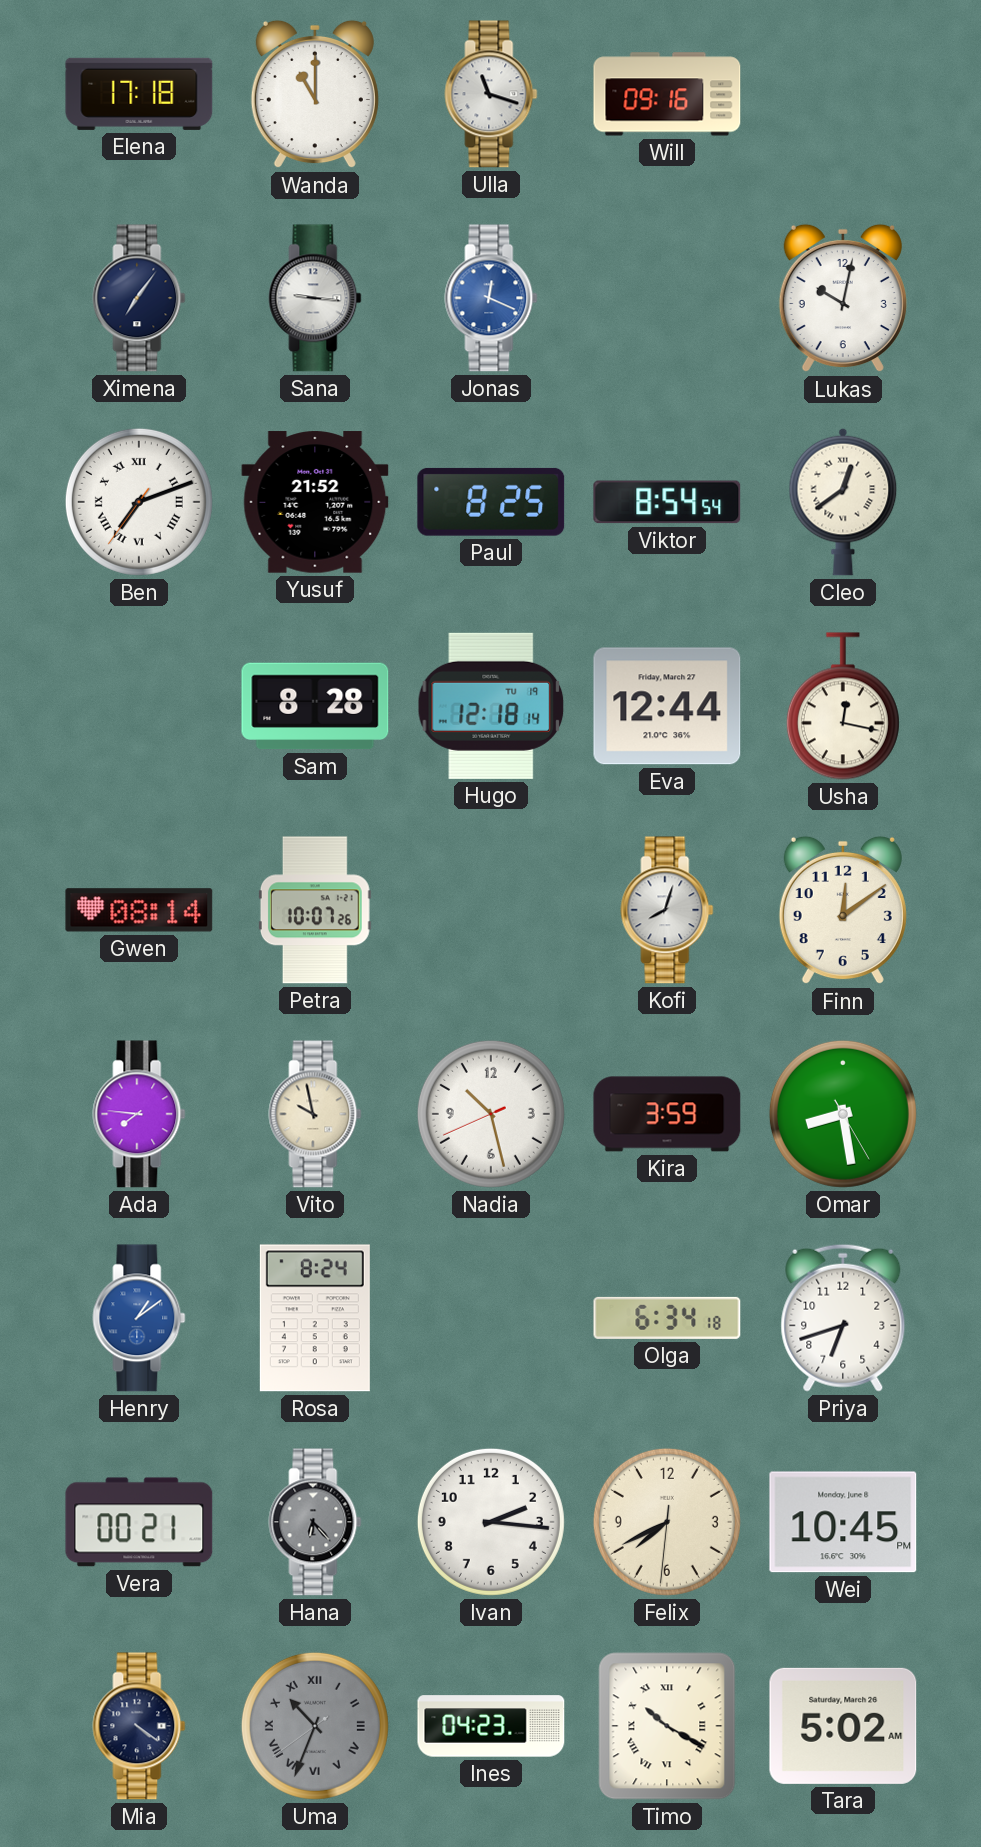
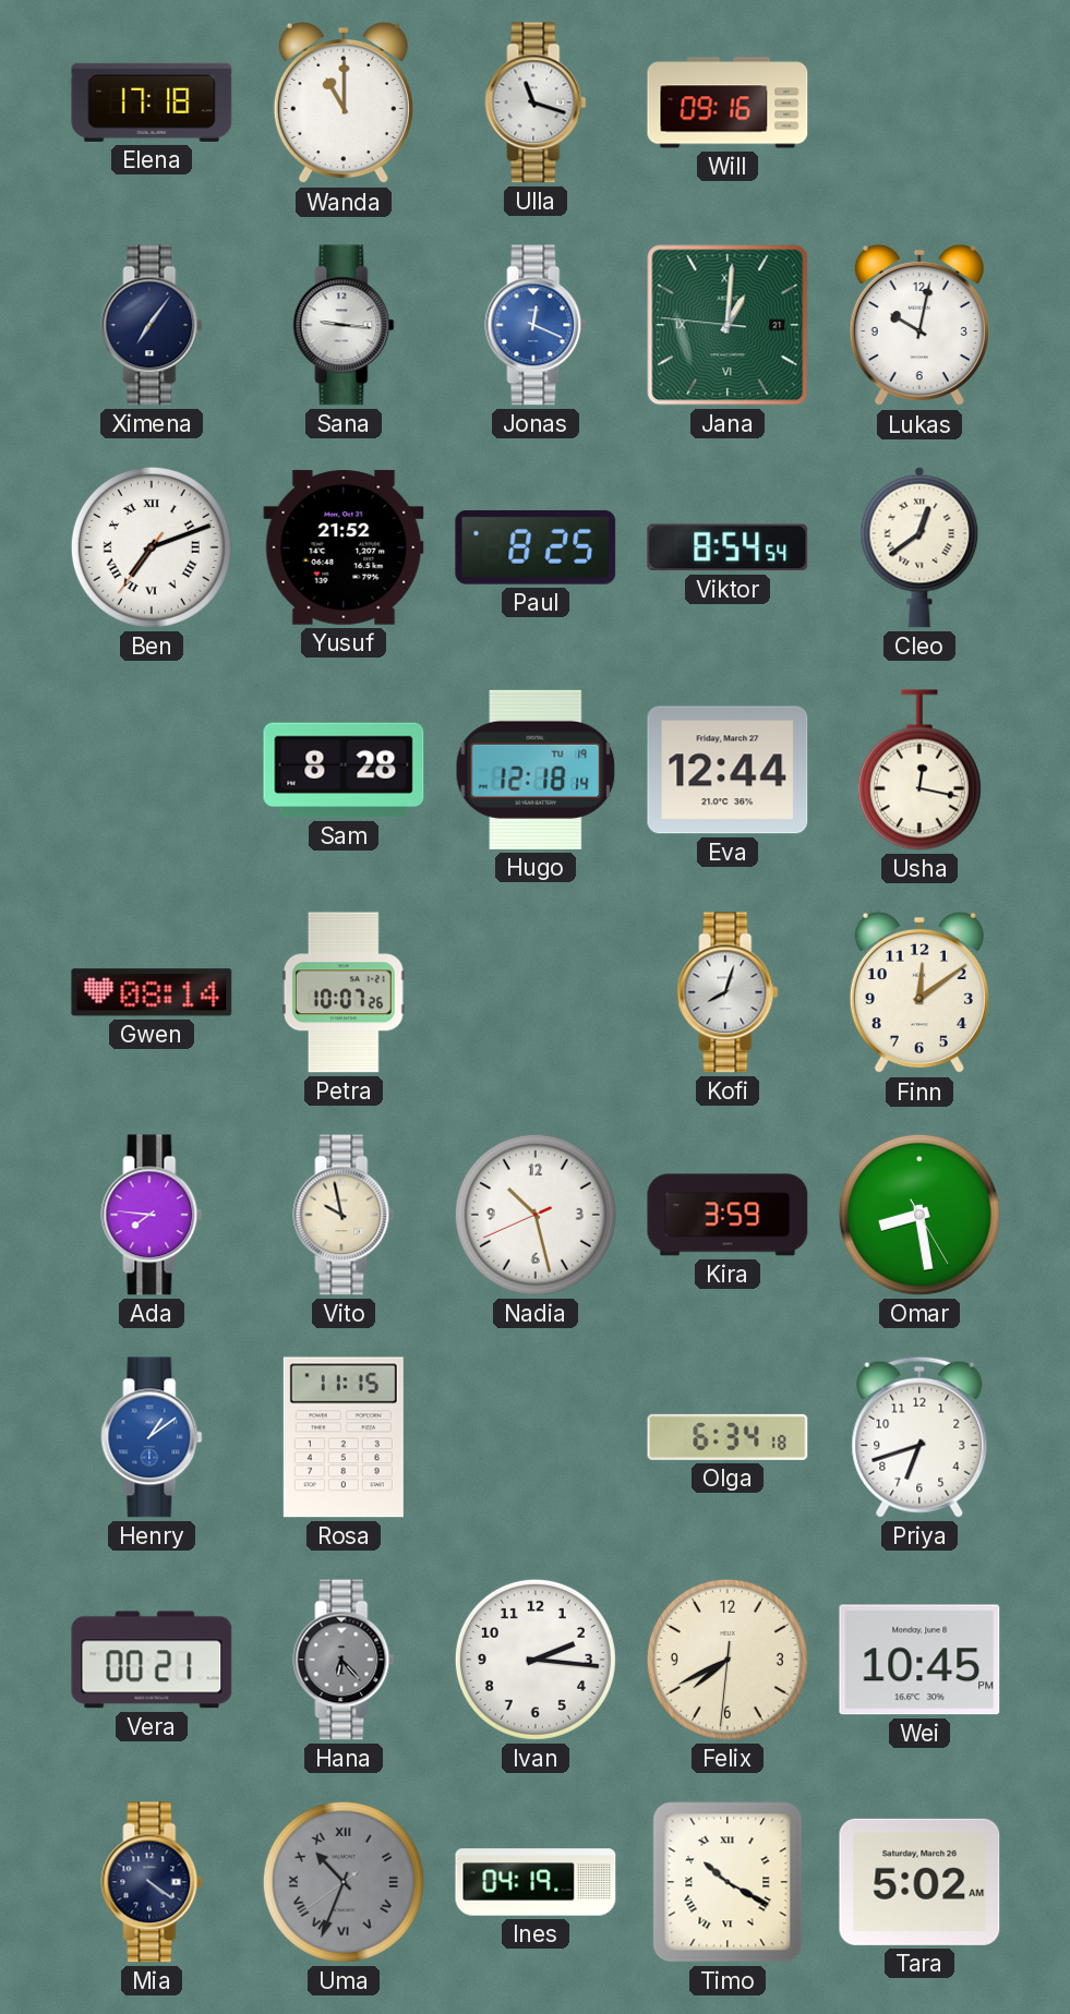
Jana: none -> 1:00 (728, 325)
Rosa: 8:24 -> 11:15 (344, 1437)
Ines: 04:23 -> 04:19 (536, 1882)
